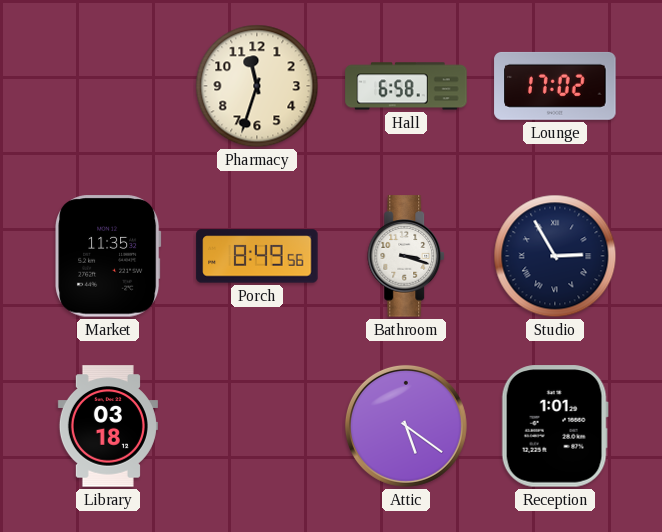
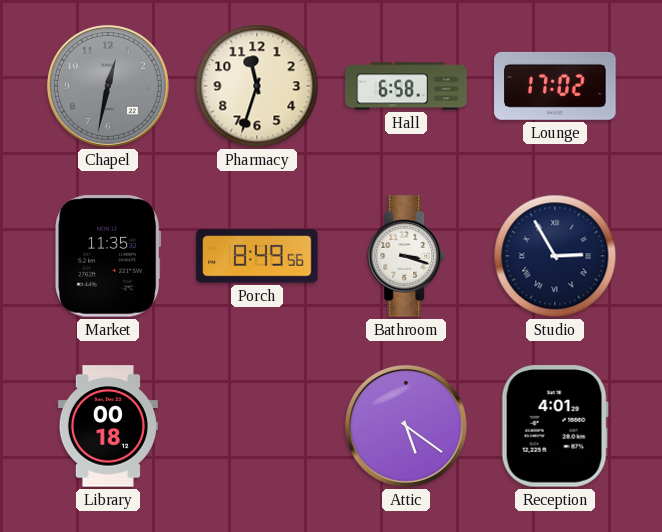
Chapel: none -> 12:32 (108, 86)
Library: 03:18 -> 00:18 (108, 426)
Reception: 1:01 -> 4:01 (555, 426)
